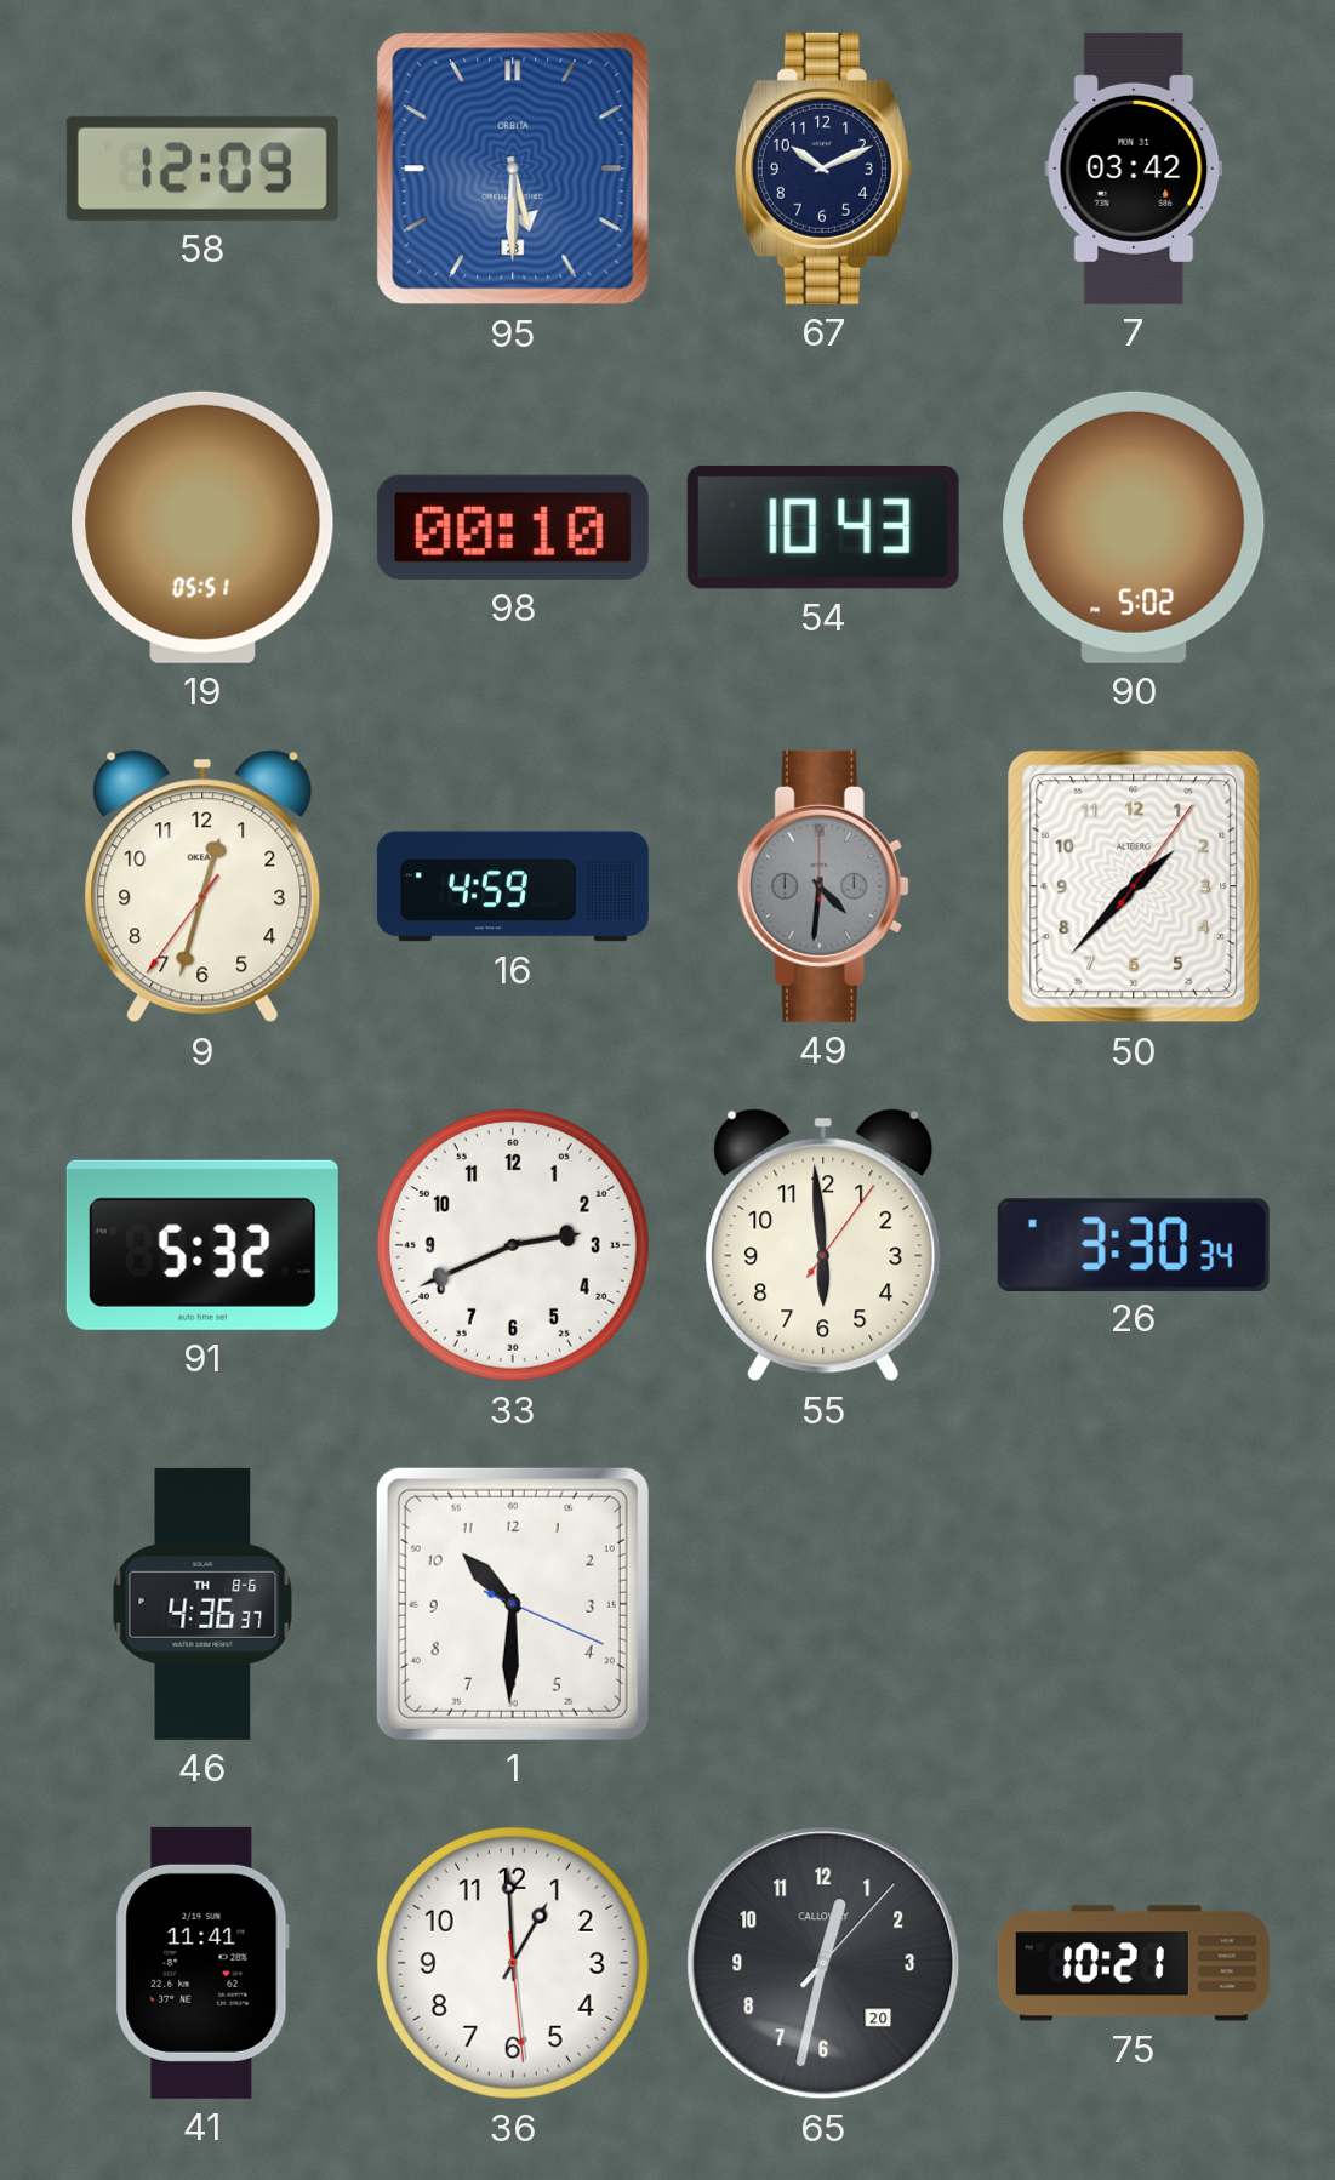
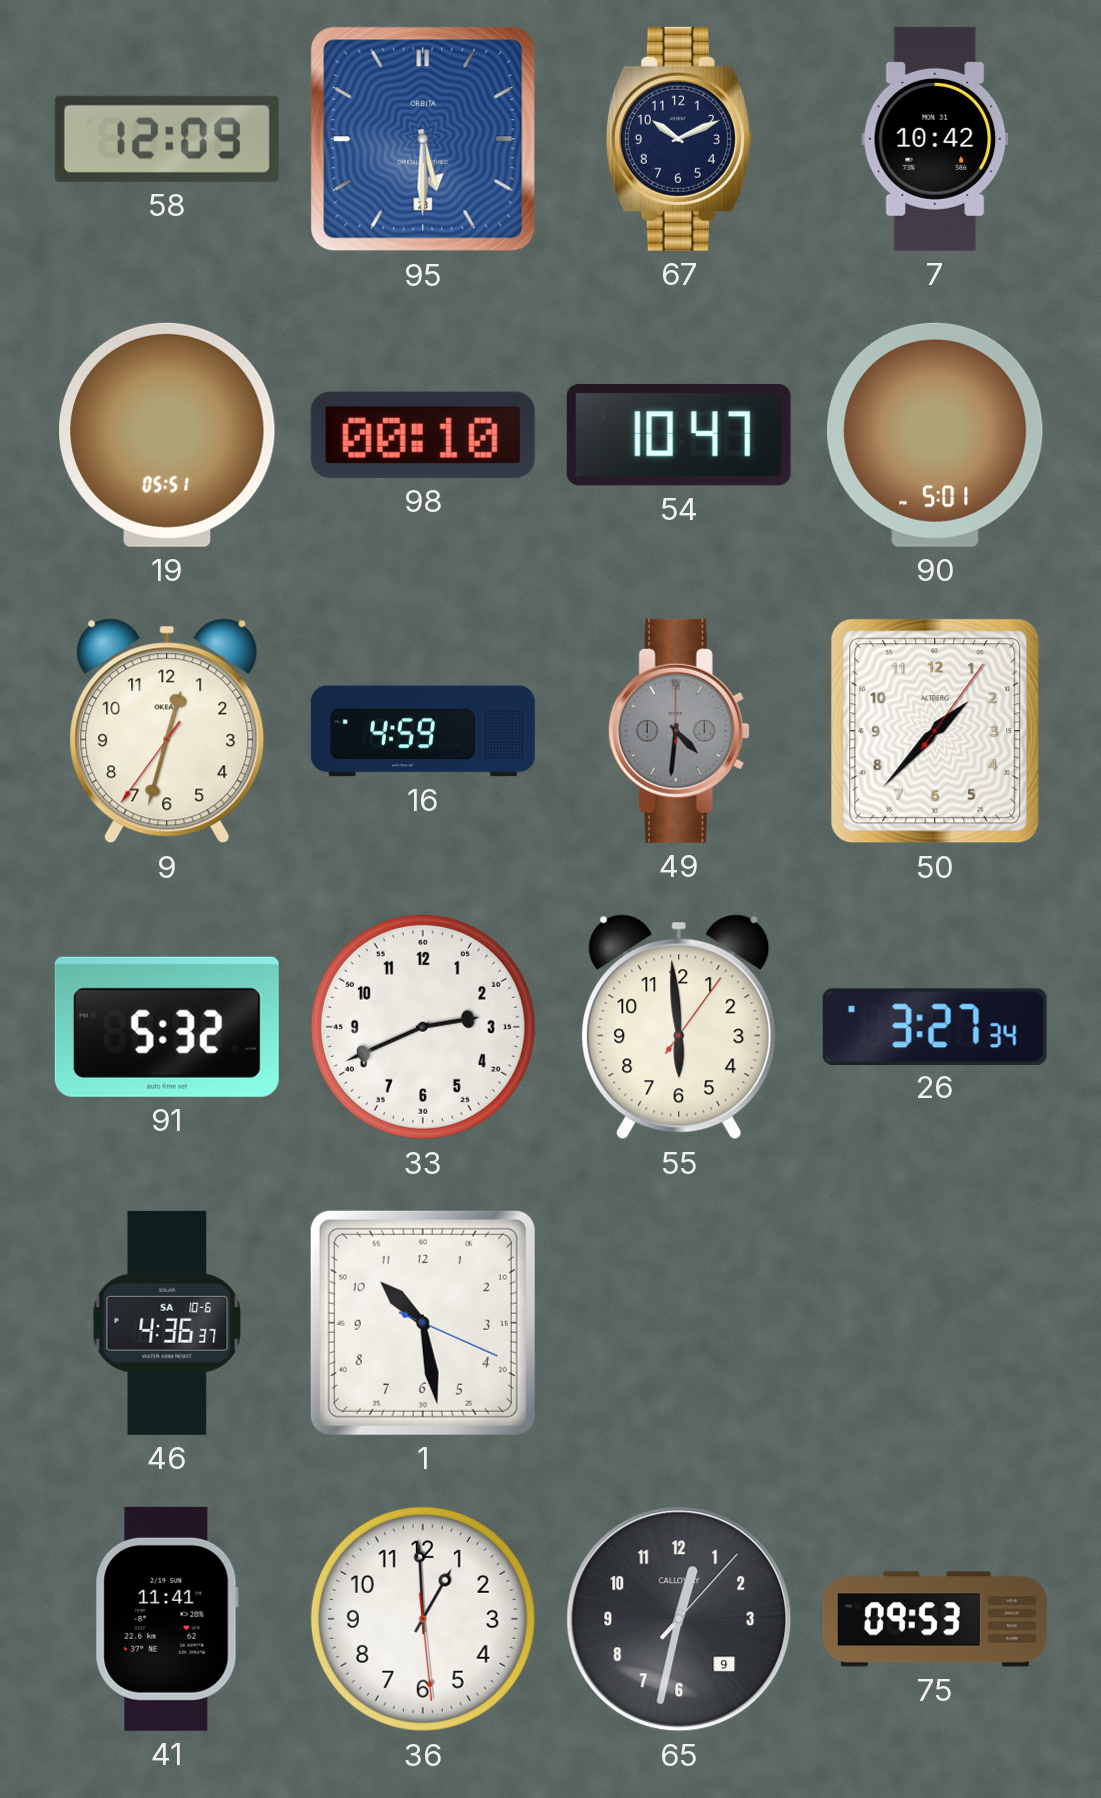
7: 03:42 -> 10:42 (935, 139)
54: 10:43 -> 10:47 (679, 435)
90: 5:02 -> 5:01 (935, 435)
26: 3:30 -> 3:27 (935, 1026)
46 date: TH 8-6 -> SA 10-6 (167, 1323)
1: 10:30 -> 10:28 (423, 1323)
65 date: 20 -> 9 (679, 1619)
75: 10:21 -> 09:53 (935, 1619)
